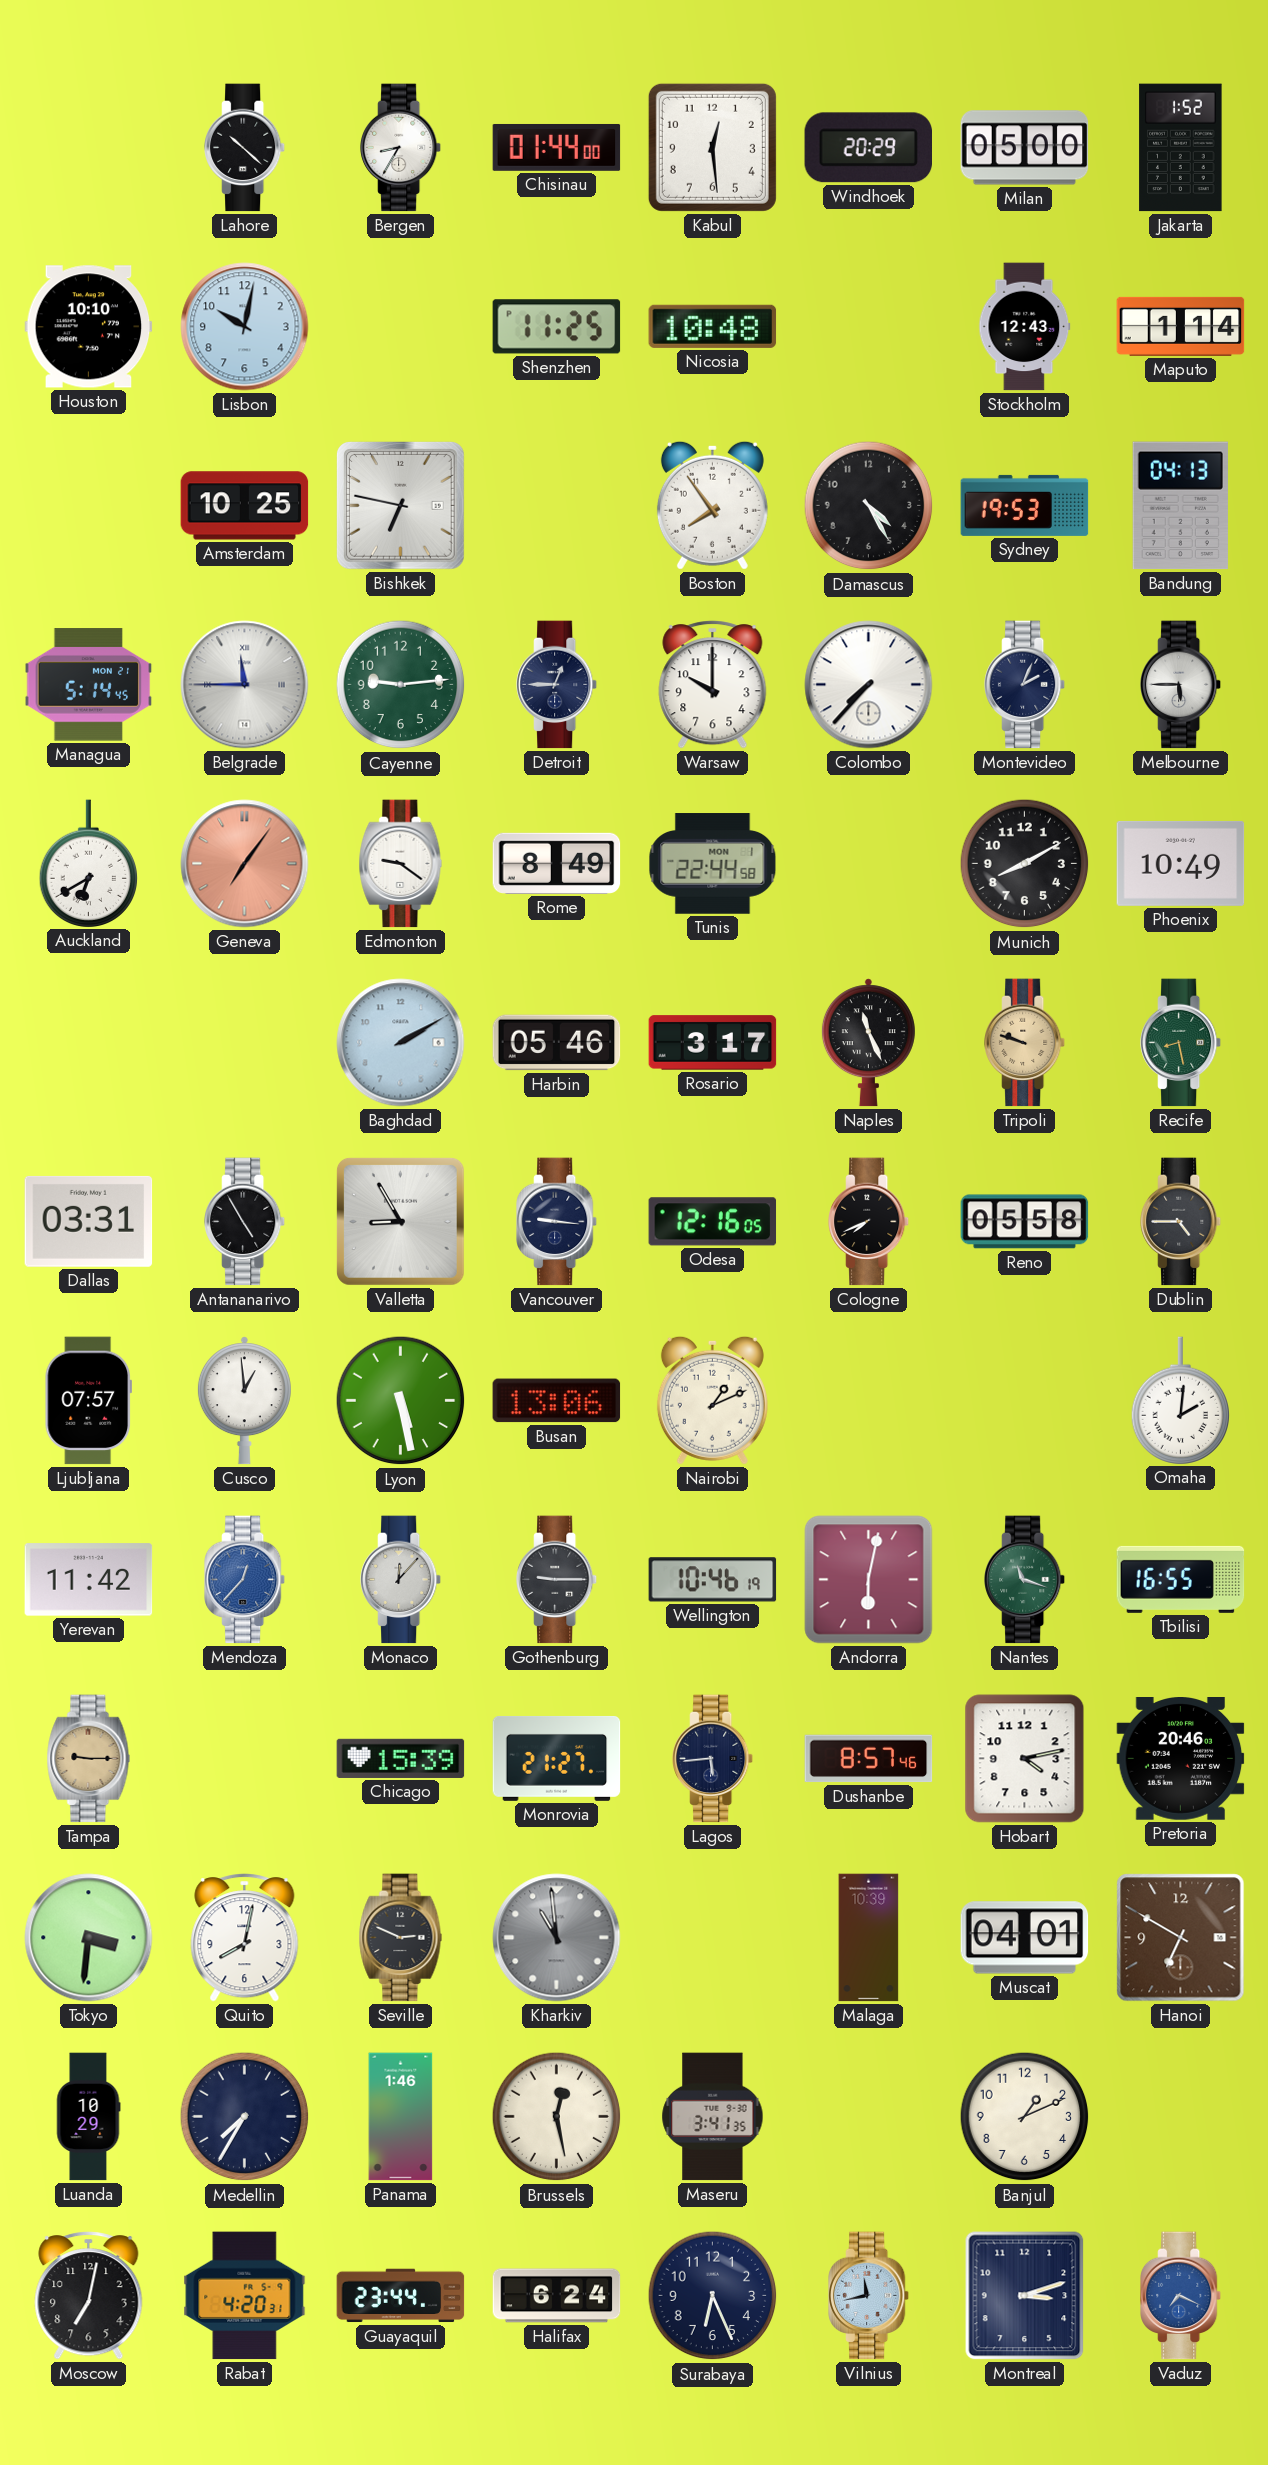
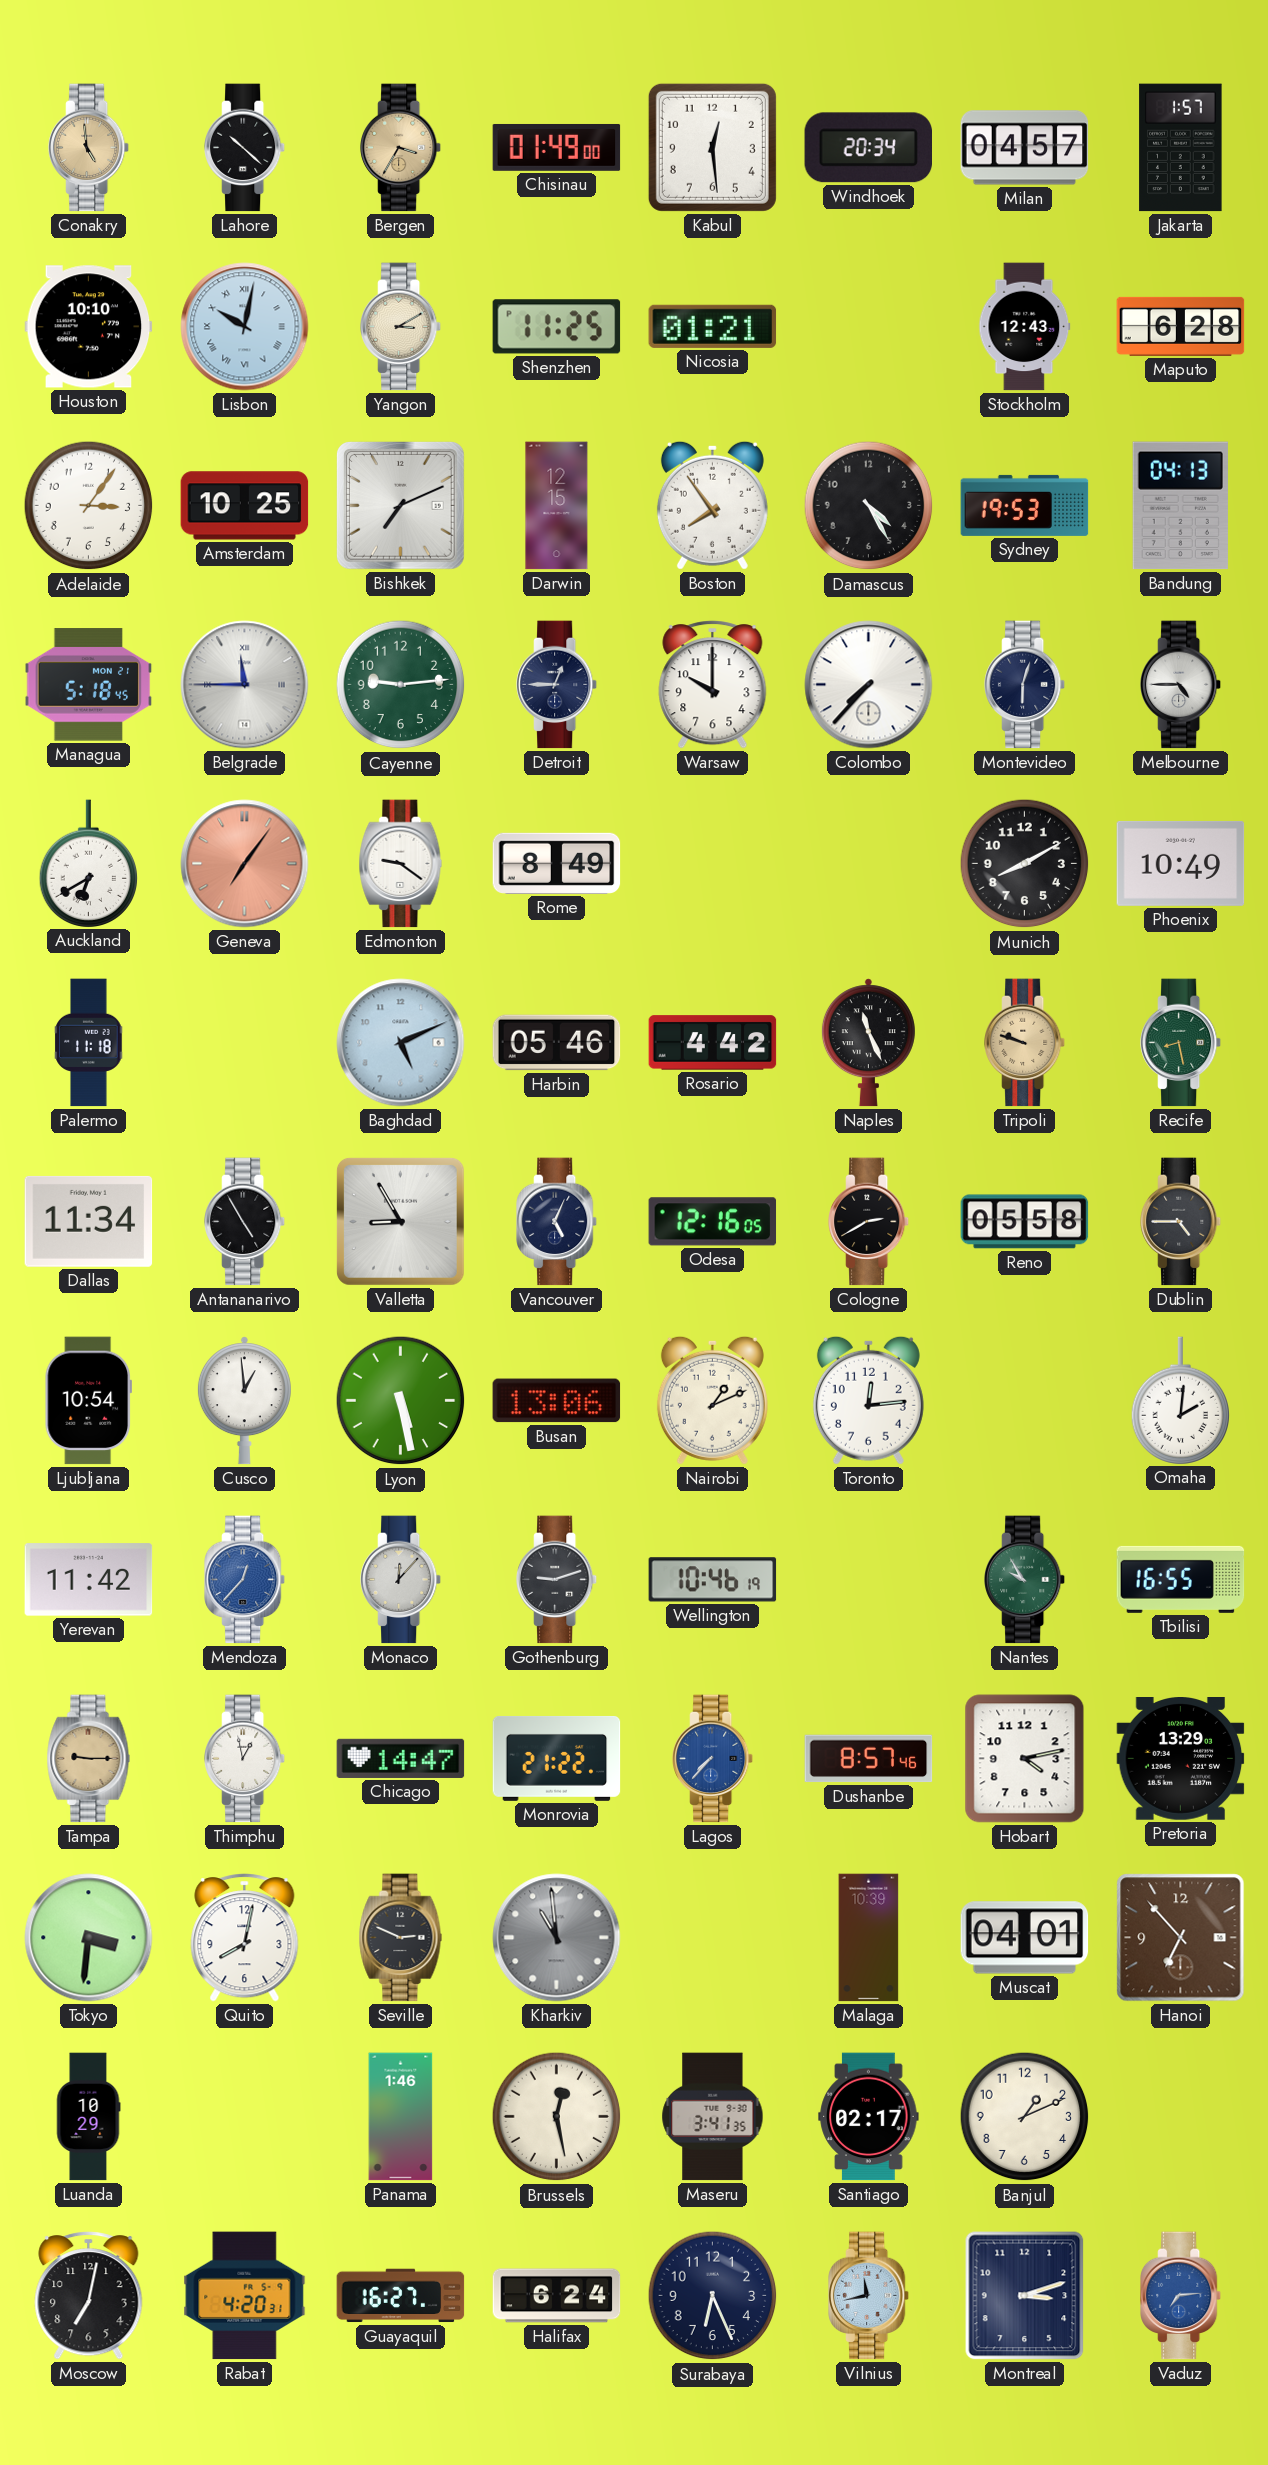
Conakry: none -> 4:59 (90, 148)
Bergen: 8:35 -> 3:35 (402, 148)
Bergen dial: white -> champagne (402, 148)
Chisinau: 01:44 -> 01:49 (557, 147)
Windhoek: 20:29 -> 20:34 (868, 148)
Milan: 05:00 -> 04:57 (1025, 148)
Jakarta: 1:52 -> 1:57 (1181, 148)
Lisbon numerals: Arabic -> Roman (245, 327)
Yangon: none -> 3:10 (402, 327)
Nicosia: 10:48 -> 01:21 (713, 326)
Maputo: 1:14 -> 6:28 (1181, 326)
Adelaide: none -> 3:06 (89, 506)
Bishkek: 6:47 -> 7:11 (400, 505)
Darwin: none -> 12:15 (557, 506)
Managua: 5:14 -> 5:18 (89, 685)
Montevideo: 2:04 -> 6:03 (1026, 685)
Melbourne: 5:45 -> 4:45 (1182, 685)
Tunis: 22:44 -> none (713, 864)
Palermo: none -> 11:18 (89, 1043)
Baghdad: 2:10 -> 5:11 (401, 1043)
Rosario: 3:17 -> 4:42 (713, 1043)
Dallas: 03:31 -> 11:34 (89, 1221)
Vancouver: 9:16 -> 5:04 (558, 1222)
Cologne: 7:41 -> 2:40 (870, 1222)
Ljubljana: 07:57 -> 10:54 (88, 1401)
Toronto: none -> 12:14 (868, 1400)
Gothenburg: 9:15 -> 9:12 (558, 1580)
Andorra: 6:02 -> none (869, 1580)
Nantes: 11:18 -> 9:55 (1026, 1580)
Thimphu: none -> 12:58 (246, 1759)
Chicago: 15:39 -> 14:47 (401, 1758)
Monrovia: 21:27 -> 21:22 (557, 1758)
Lagos: 5:44 -> 7:37 (714, 1759)
Lagos dial: navy -> blue (714, 1759)
Pretoria: 20:46 -> 13:29 (1181, 1759)
Hanoi: 6:50 -> 6:53 (1181, 1938)
Medellin: 7:35 -> none (245, 2117)
Santiago: none -> 02:17 (869, 2117)
Guayaquil: 23:44 -> 16:27 (401, 2296)
Vaduz: 7:19 -> 7:14 (1182, 2296)
